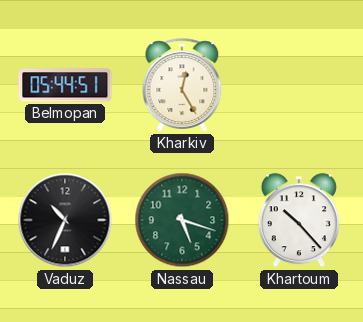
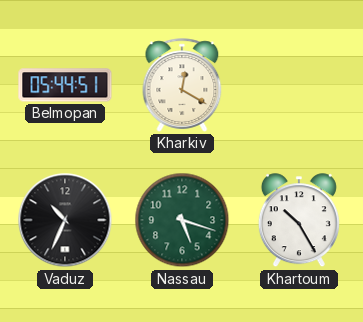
Kharkiv: 12:25 -> 12:20 (182, 85)
Khartoum: 10:23 -> 10:25 (299, 221)
